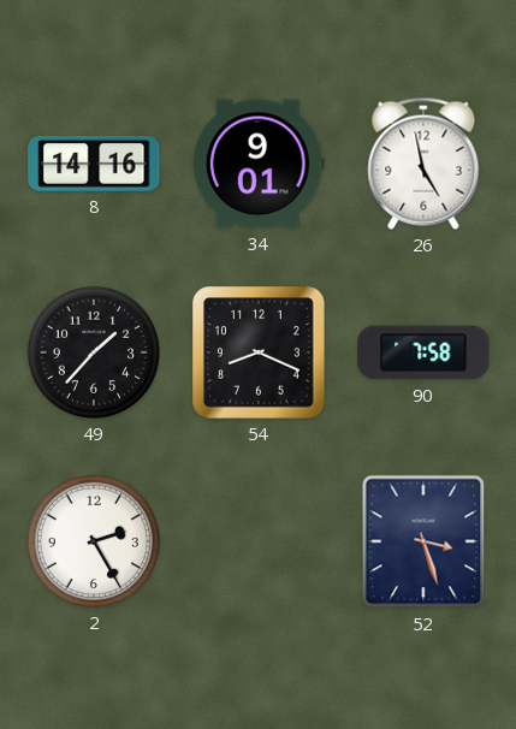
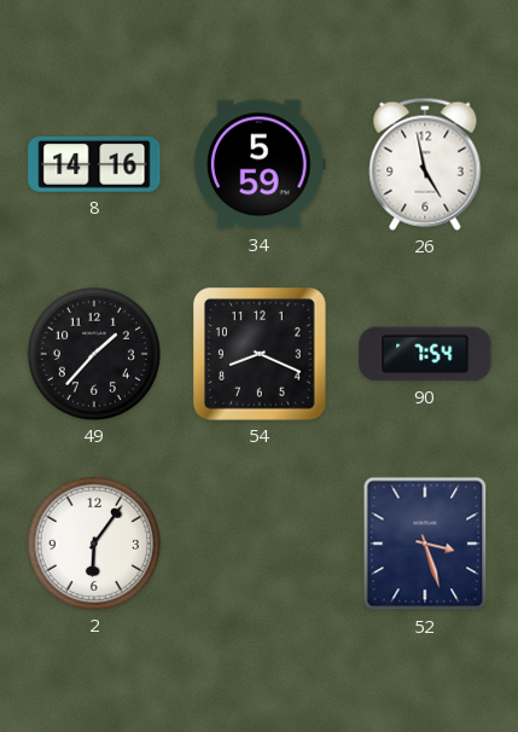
34: 9:01 -> 5:59 (260, 164)
90: 7:58 -> 7:54 (425, 354)
2: 2:25 -> 6:06 (94, 544)
